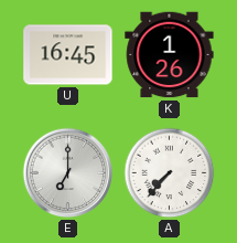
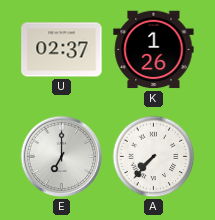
U: 16:45 -> 02:37 (62, 50)
